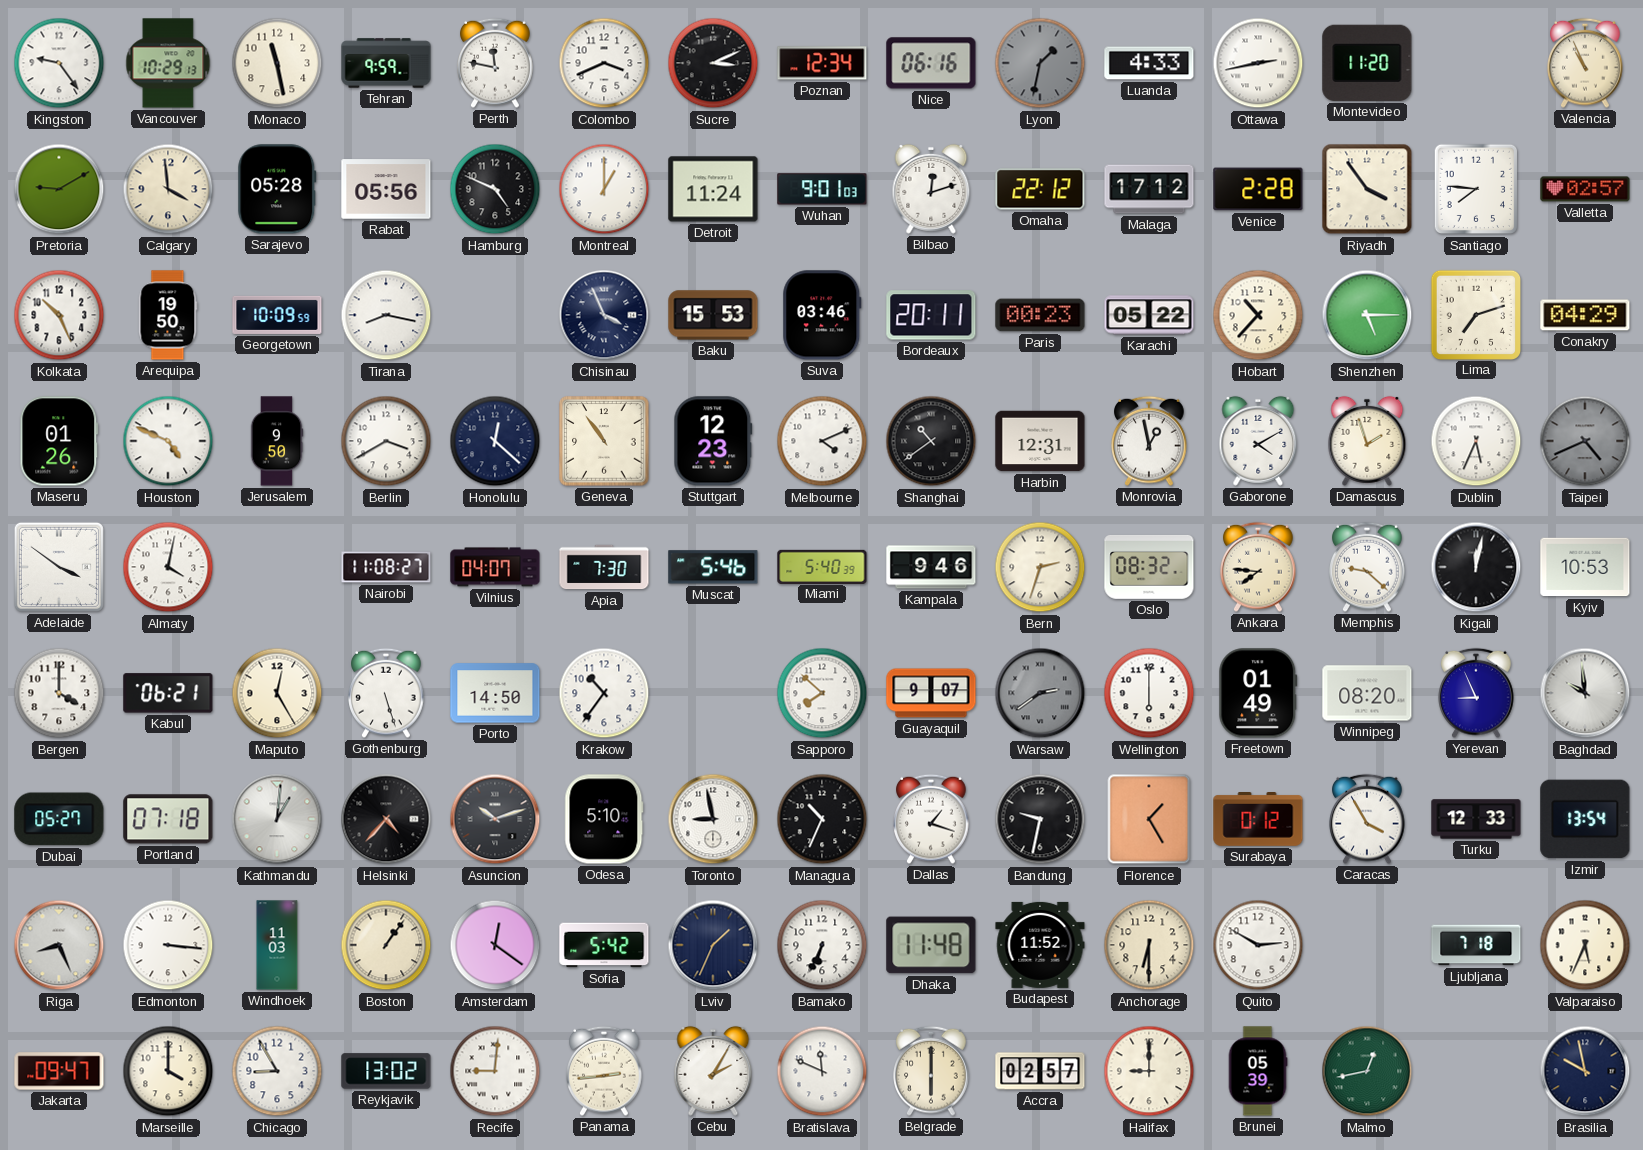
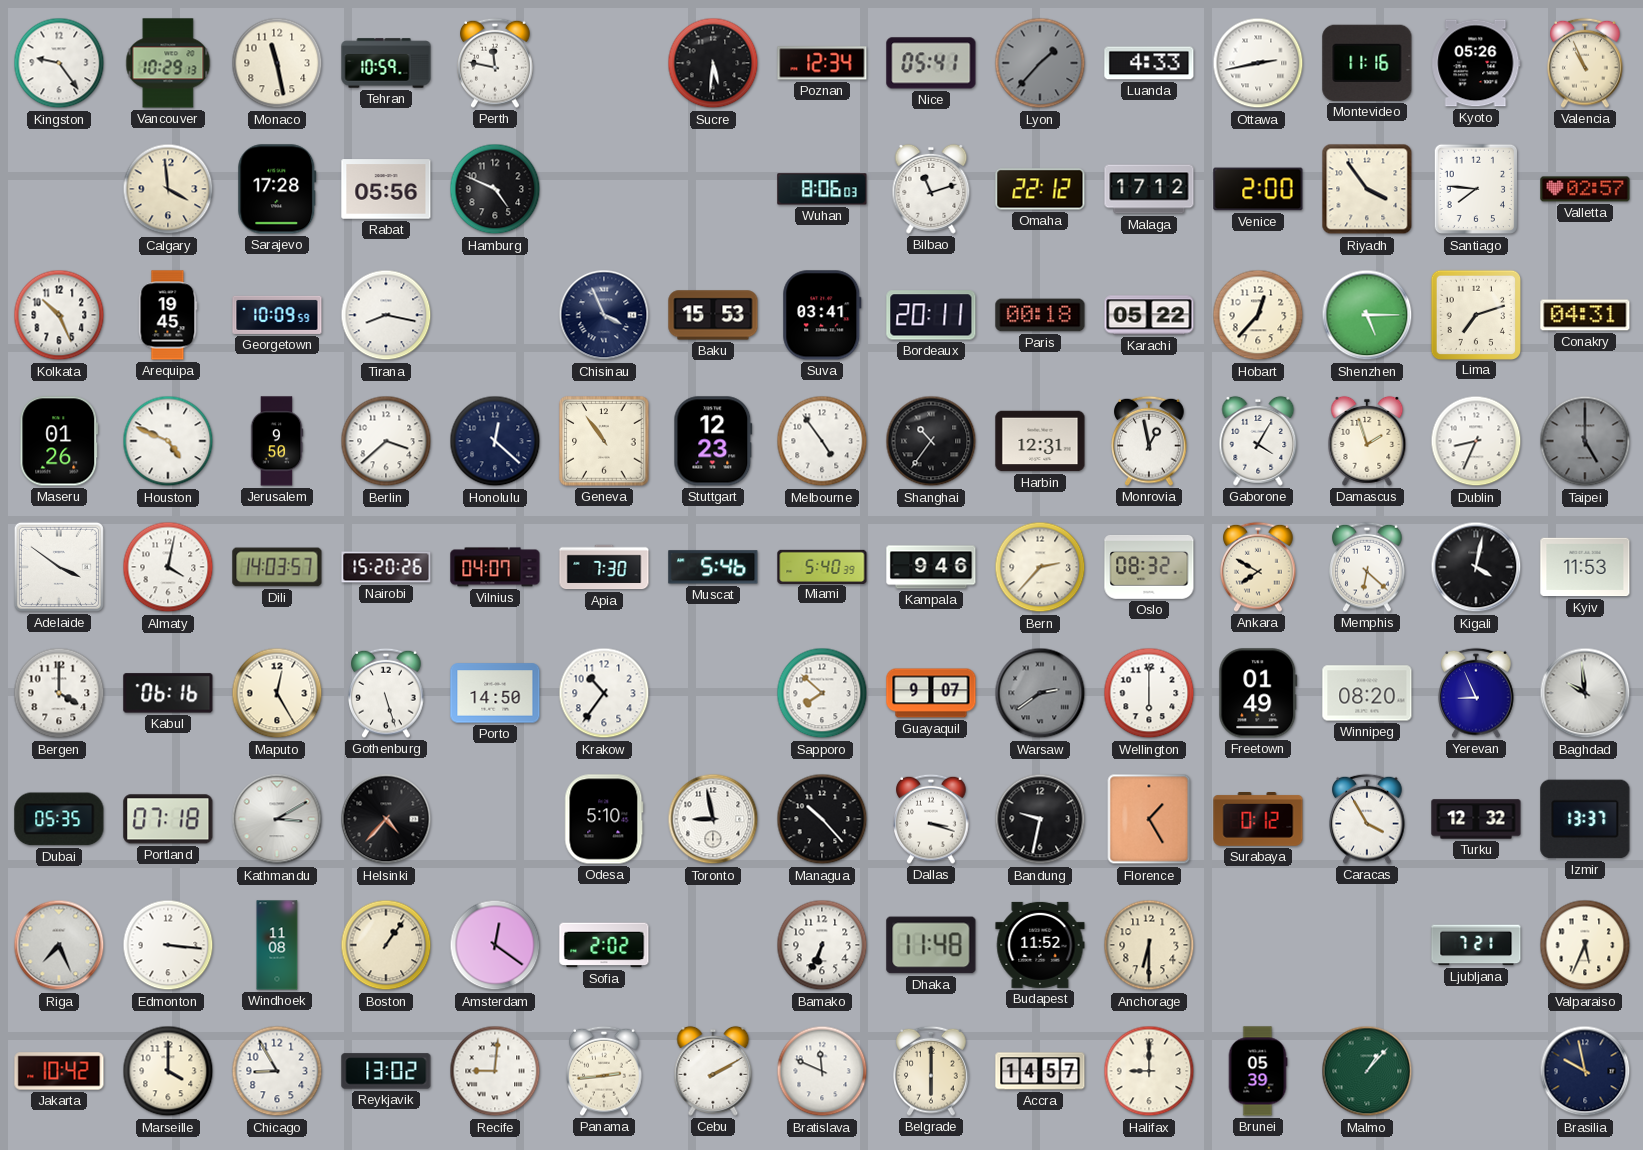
Tehran: 9:59 -> 10:59 (386, 63)
Colombo: 3:41 -> none (604, 63)
Sucre: 3:11 -> 5:31 (713, 63)
Nice: 06:16 -> 05:41 (931, 63)
Lyon: 1:32 -> 1:37 (1040, 63)
Montevideo: 11:20 -> 11:16 (1367, 63)
Kyoto: none -> 05:26 (1476, 63)
Pretoria: 9:10 -> none (59, 189)
Sarajevo: 05:28 -> 17:28 (277, 189)
Montreal: 1:00 -> none (604, 189)
Detroit: 11:24 -> none (713, 189)
Wuhan: 9:01 -> 8:06 (822, 189)
Bilbao: 12:12 -> 11:12 (931, 189)
Venice: 2:28 -> 2:00 (1258, 189)
Arequipa: 19:50 -> 19:45 (168, 315)
Suva: 03:46 -> 03:41 (822, 315)
Paris: 00:23 -> 00:18 (1040, 315)
Hobart: 10:37 -> 12:37 (1258, 315)
Conakry: 04:29 -> 04:31 (1585, 315)
Berlin: 3:40 -> 3:38 (386, 441)
Melbourne: 4:11 -> 4:54 (822, 441)
Shanghai: 10:39 -> 10:36 (931, 441)
Gaborone: 4:10 -> 4:05 (1258, 441)
Dublin: 5:34 -> 8:34 (1476, 441)
Taipei: 4:41 -> 5:00 (1585, 441)
Dili: none -> 14:03 (277, 567)
Nairobi: 11:08 -> 15:20 (386, 567)
Bern: 2:33 -> 2:37 (1040, 567)
Ankara: 7:46 -> 7:50 (1258, 567)
Memphis: 9:22 -> 6:22 (1367, 567)
Kigali: 12:02 -> 4:02 (1476, 567)
Kyiv: 10:53 -> 11:53 (1585, 567)
Kabul: 06:21 -> 06:16 (168, 693)
Dubai: 05:27 -> 05:35 (59, 819)
Kathmandu: 1:01 -> 3:10 (277, 819)
Asuncion: 10:12 -> none (495, 819)
Managua: 10:34 -> 10:23 (822, 819)
Dallas: 1:18 -> 3:18 (931, 819)
Turku: 12:33 -> 12:32 (1476, 819)
Izmir: 13:54 -> 13:37 (1585, 819)
Riga: 8:26 -> 7:26 (59, 945)
Windhoek: 11:03 -> 11:08 (277, 945)
Sofia: 5:42 -> 2:02 (604, 945)
Lviv: 1:34 -> none (713, 945)
Quito: 2:50 -> none (1258, 945)
Ljubljana: 7:18 -> 7:21 (1476, 945)
Jakarta: 09:47 -> 10:42 (59, 1071)
Cebu: 2:05 -> 2:10 (713, 1071)
Accra: 02:57 -> 14:57 (1040, 1071)
Malmo: 12:43 -> 1:07 (1367, 1071)
